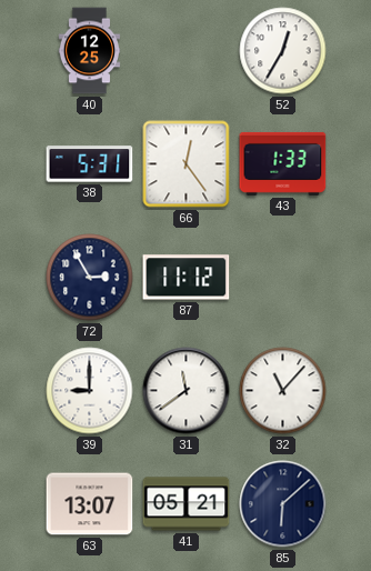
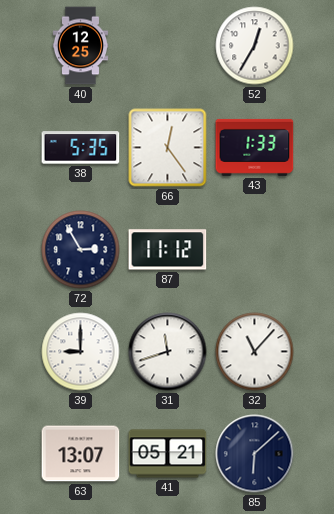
38: 5:31 -> 5:35 (81, 148)
31: 11:39 -> 11:42 (168, 352)
